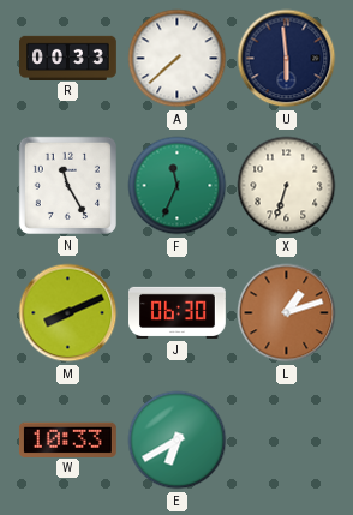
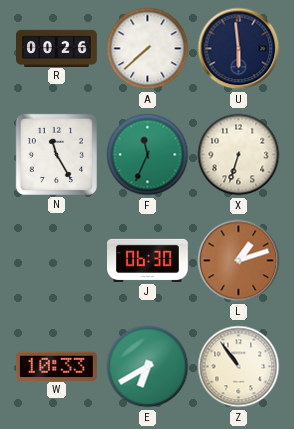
R: 00:33 -> 00:26 (57, 48)
M: 8:11 -> none (68, 313)
Z: none -> 10:54 (239, 367)
